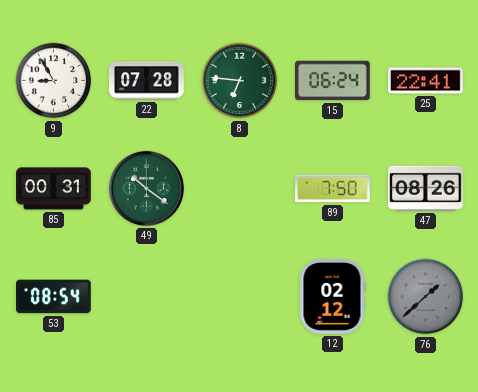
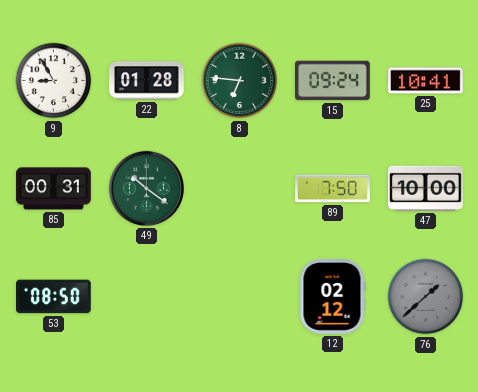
22: 07:28 -> 01:28 (147, 81)
15: 06:24 -> 09:24 (333, 81)
25: 22:41 -> 10:41 (426, 81)
47: 08:26 -> 10:00 (426, 188)
53: 08:54 -> 08:50 (54, 297)
